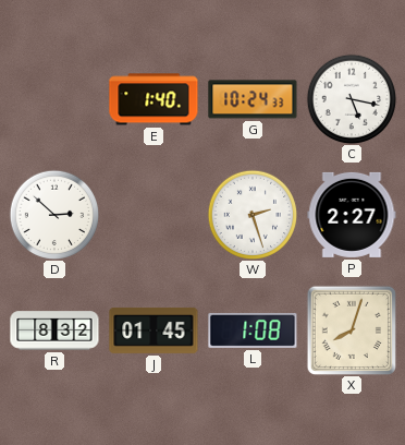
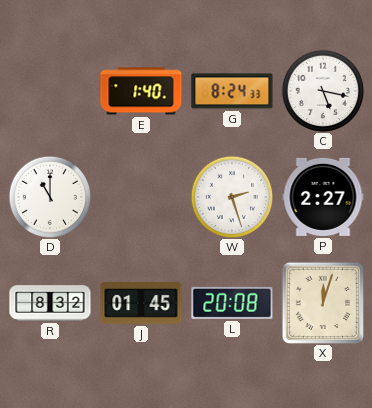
G: 10:24 -> 8:24 (232, 91)
D: 2:52 -> 11:00 (50, 197)
L: 1:08 -> 20:08 (232, 303)
X: 8:03 -> 12:03 (323, 303)
